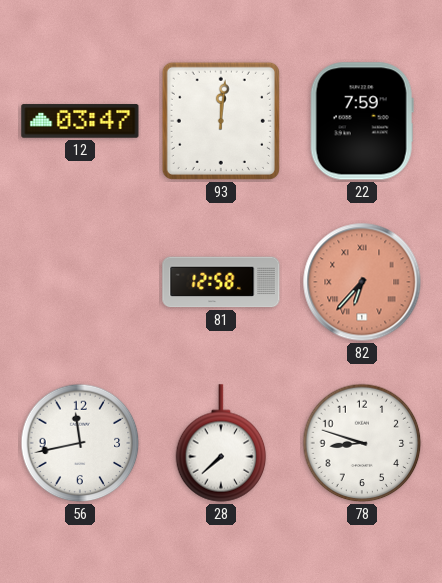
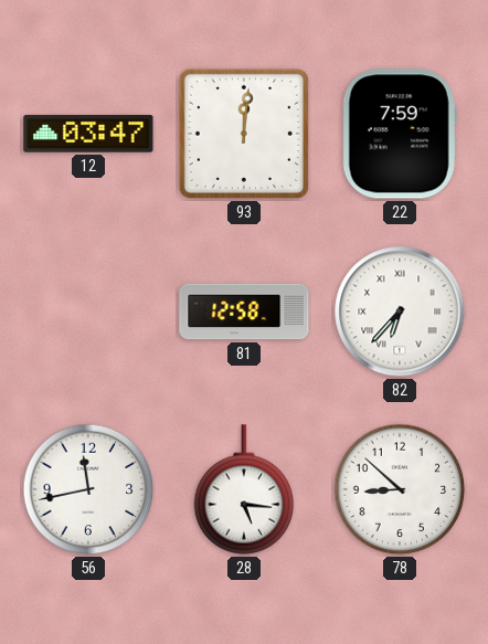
82 dial: salmon -> white (400, 312)
28: 7:38 -> 5:16 (244, 489)
78: 8:48 -> 8:52 (400, 489)
